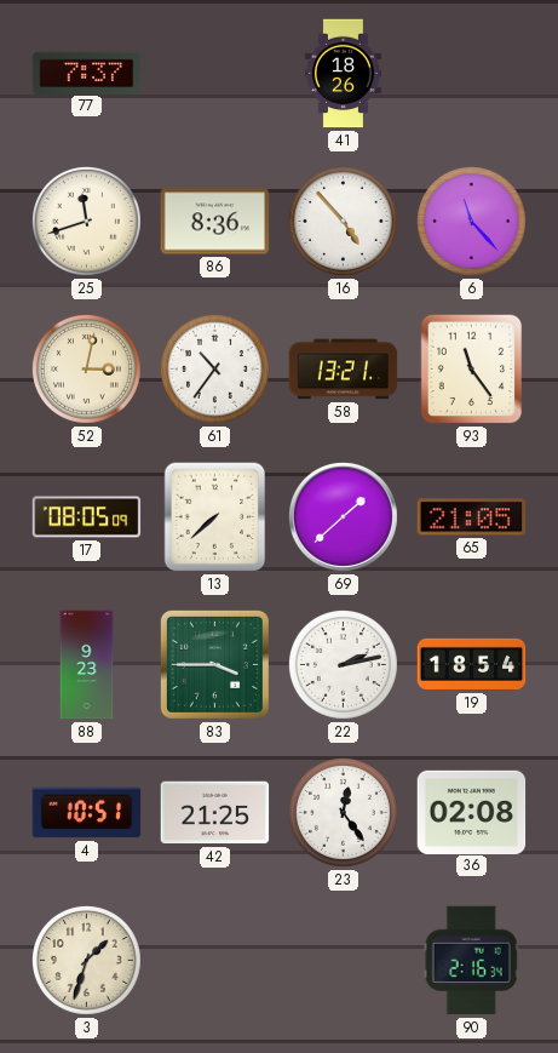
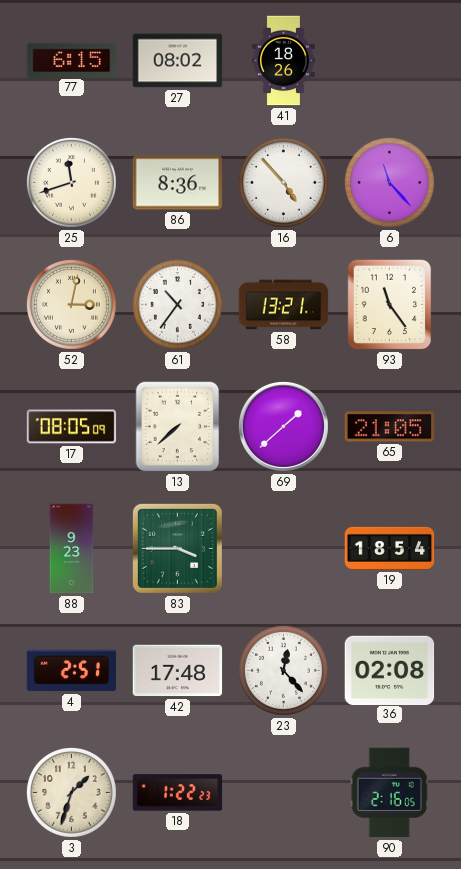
77: 7:37 -> 6:15 (72, 60)
27: none -> 08:02 (178, 61)
22: 2:13 -> none (343, 664)
4: 10:51 -> 2:51 (72, 671)
42: 21:25 -> 17:48 (178, 671)
23: 12:24 -> 12:23 (283, 670)
18: none -> 1:22 (178, 793)
90: 2:16:34 -> 2:16:05 (389, 793)
